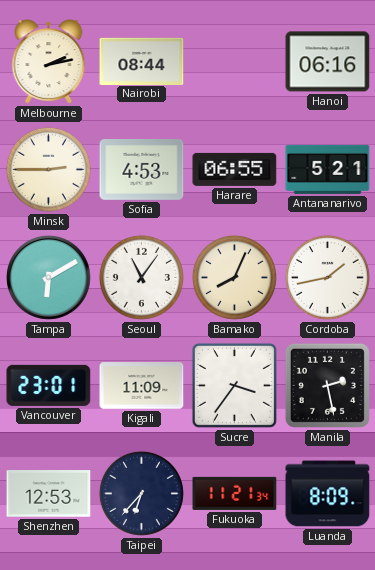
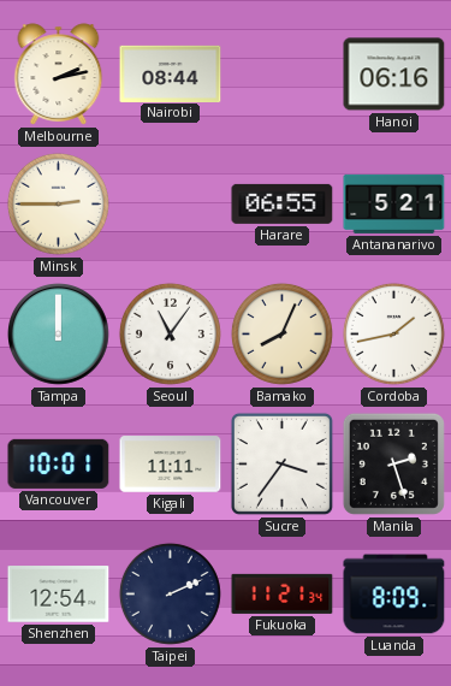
Sofia: 4:53 -> none (142, 170)
Tampa: 6:10 -> 12:00 (59, 335)
Vancouver: 23:01 -> 10:01 (59, 463)
Kigali: 11:09 -> 11:11 (171, 465)
Manila: 2:28 -> 2:27 (393, 463)
Shenzhen: 12:53 -> 12:54 (59, 595)
Taipei: 6:37 -> 2:11 (170, 593)
